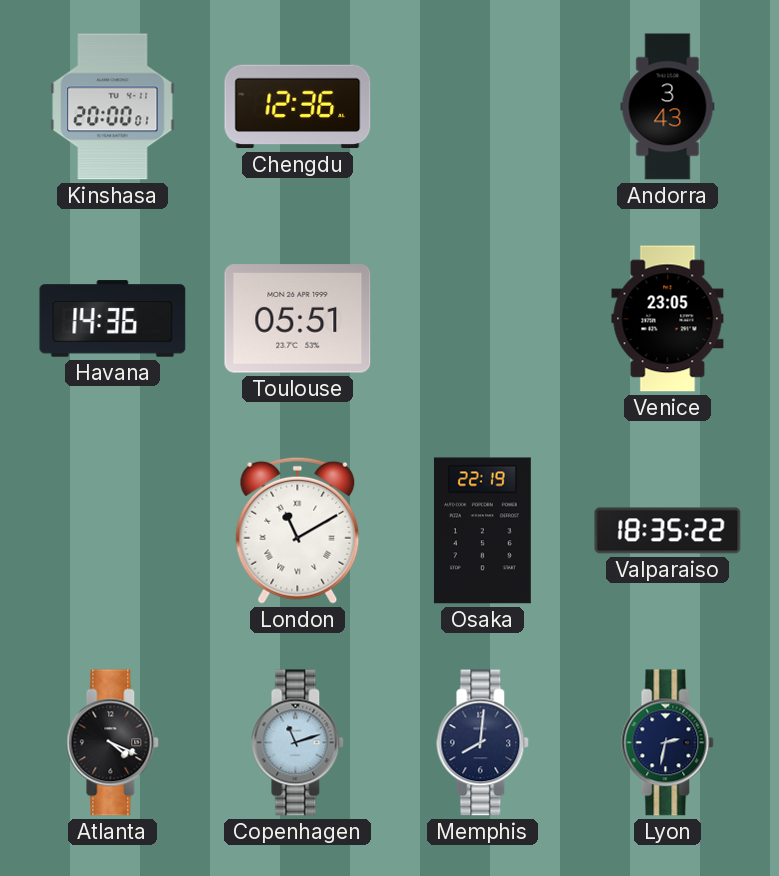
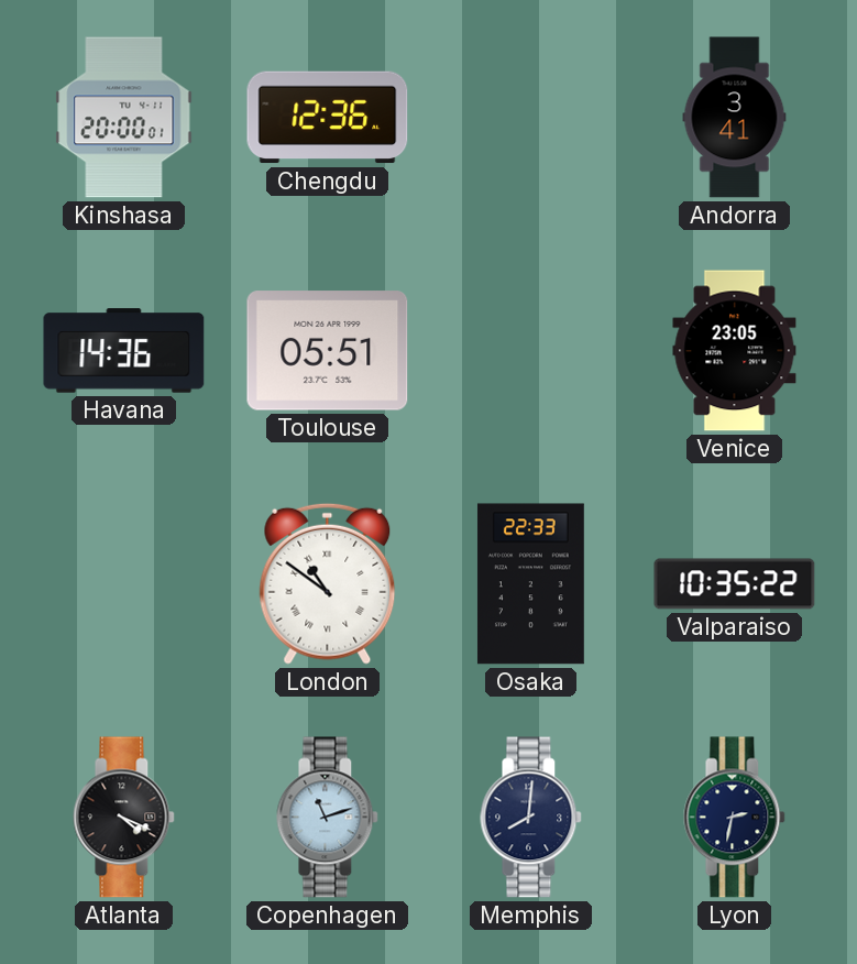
Andorra: 3:43 -> 3:41 (735, 118)
London: 11:10 -> 10:51 (328, 583)
Osaka: 22:19 -> 22:33 (530, 584)
Valparaiso: 18:35 -> 10:35 (735, 584)
